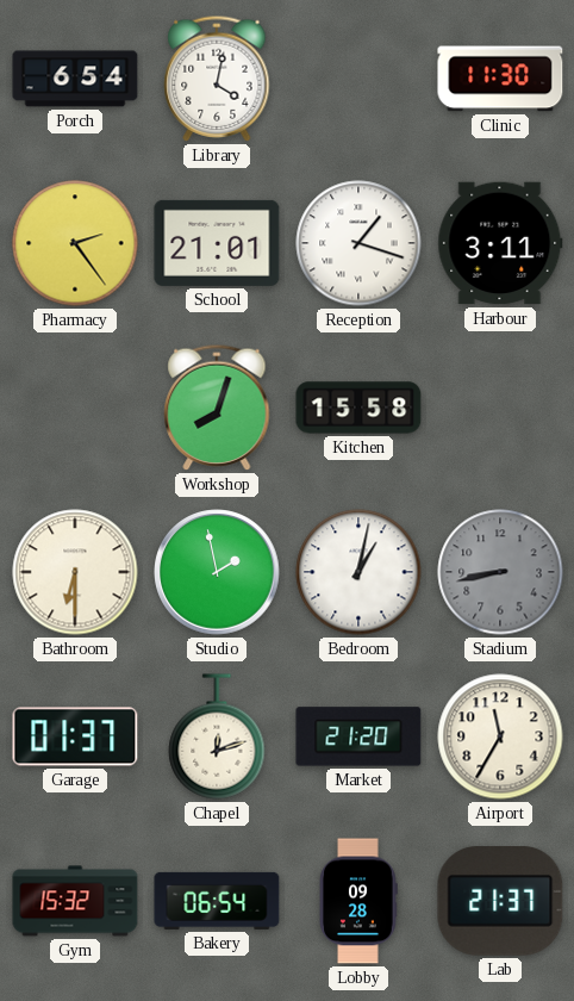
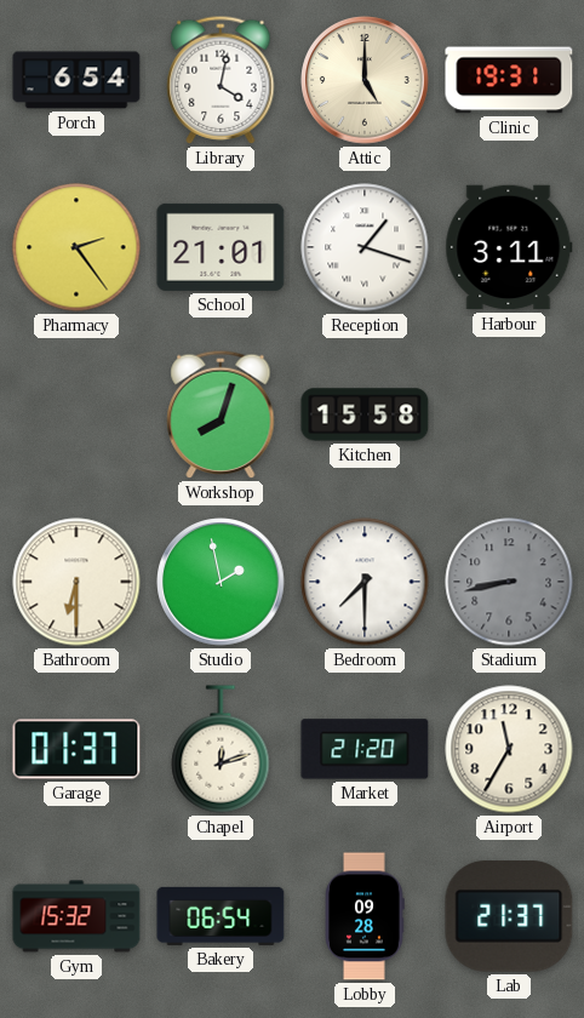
Attic: none -> 5:00 (365, 80)
Clinic: 11:30 -> 19:31 (509, 80)
Bedroom: 1:02 -> 7:30 (365, 582)
